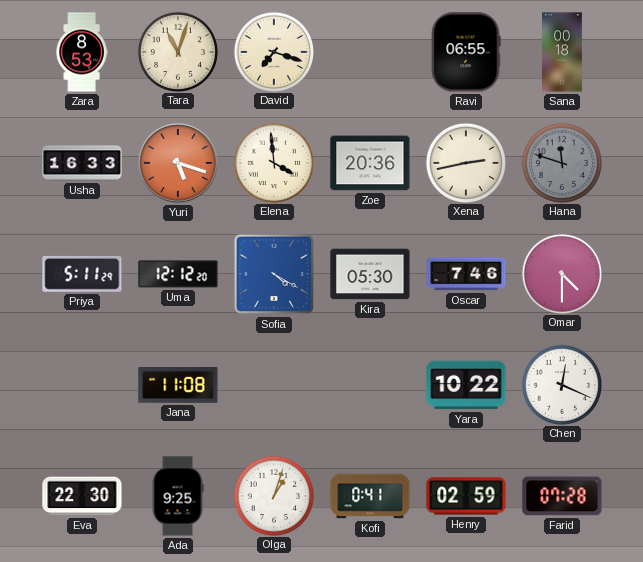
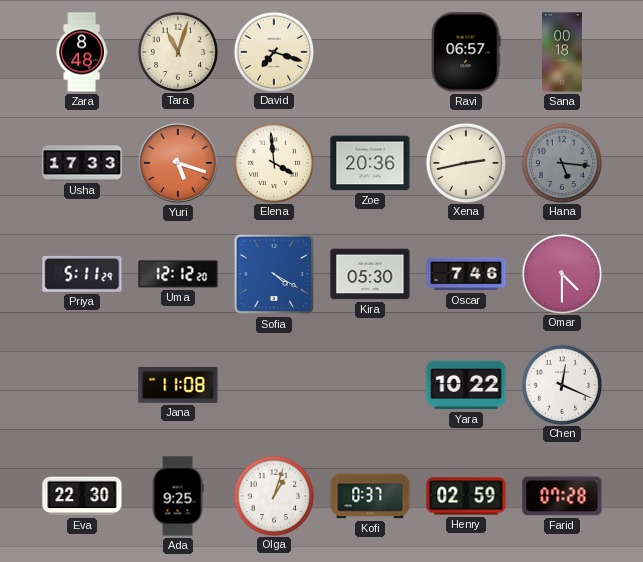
Zara: 8:53 -> 8:48 (82, 52)
Ravi: 06:55 -> 06:57 (466, 52)
Usha: 16:33 -> 17:33 (82, 163)
Hana: 11:48 -> 5:16 (561, 162)
Kofi: 0:41 -> 0:37 (370, 496)
